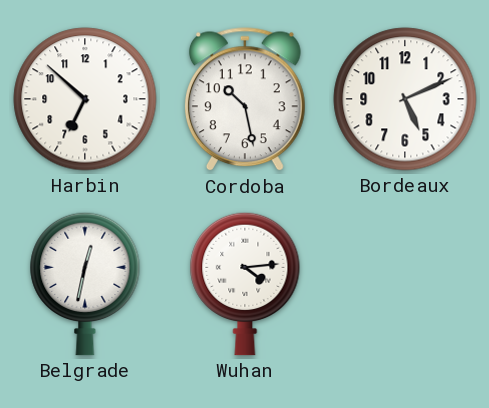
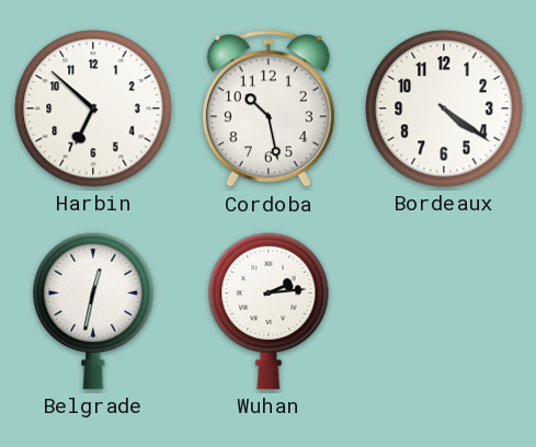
Bordeaux: 5:11 -> 4:21 (444, 108)
Wuhan: 4:14 -> 2:14 (269, 311)
